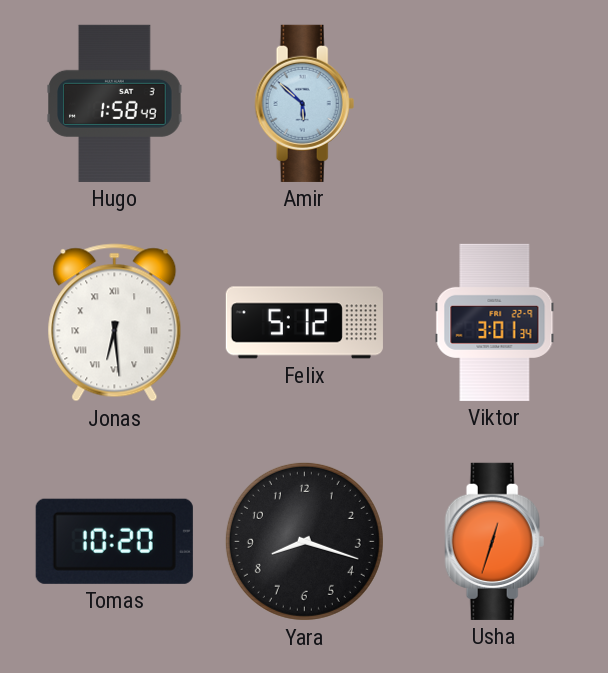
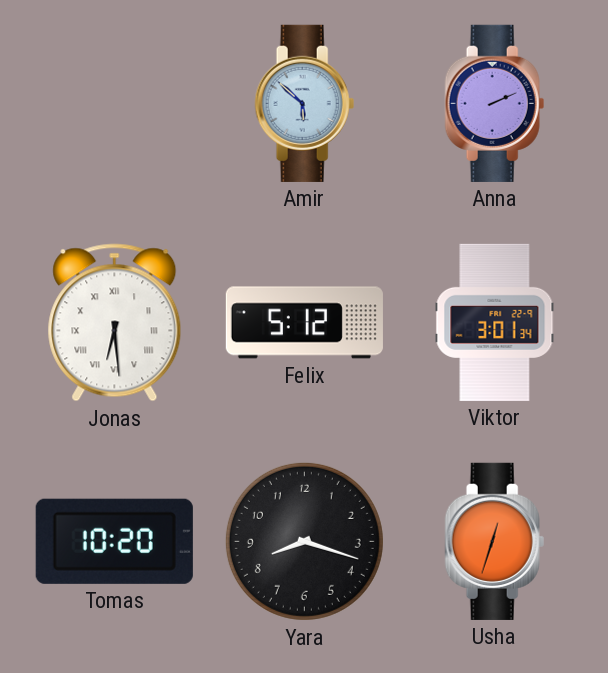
Hugo: 1:58 -> none (115, 103)
Anna: none -> 2:11 (495, 103)
